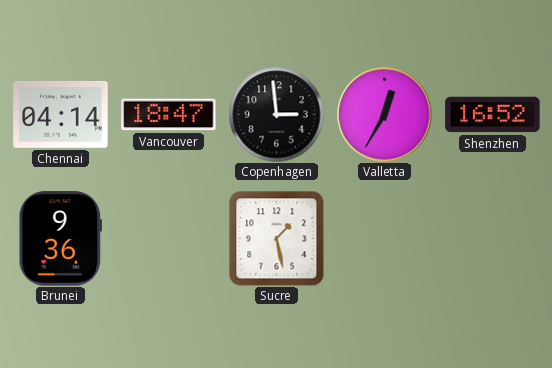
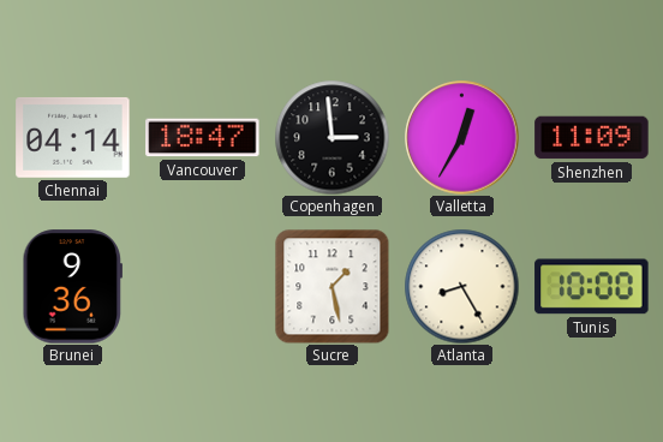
Shenzhen: 16:52 -> 11:09 (592, 138)
Atlanta: none -> 8:25 (461, 286)
Tunis: none -> 10:00 (592, 287)
